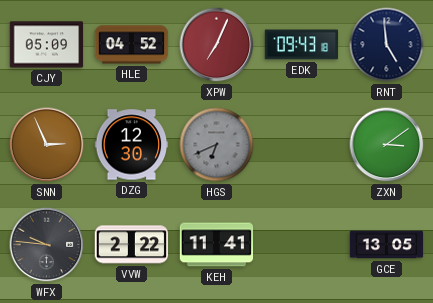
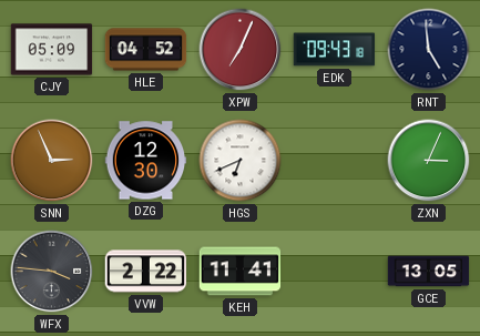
HGS dial: grey -> white (241, 161)
ZXN: 3:09 -> 3:04 (429, 161)
WFX: 9:46 -> 3:46 (52, 272)
